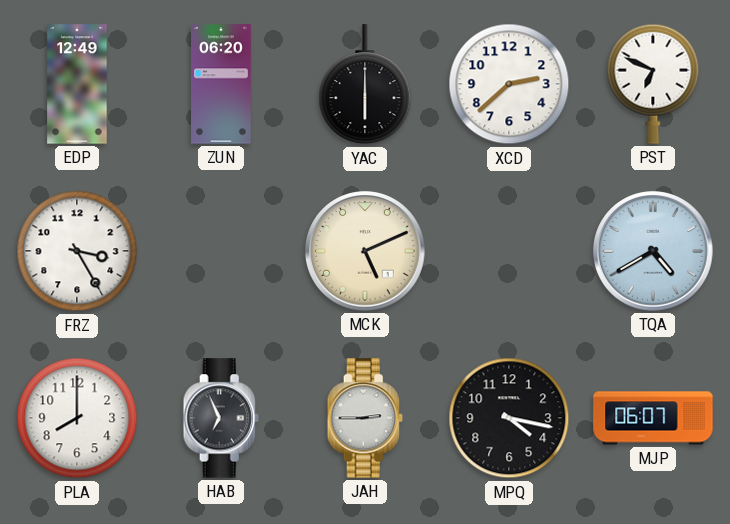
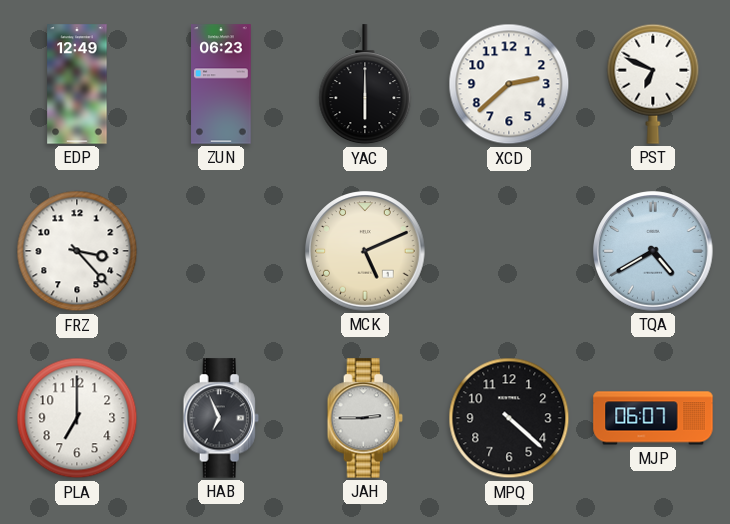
ZUN: 06:20 -> 06:23 (221, 84)
FRZ: 3:25 -> 3:23 (77, 251)
PLA: 8:00 -> 7:00 (77, 418)
MPQ: 4:17 -> 4:22 (509, 418)
